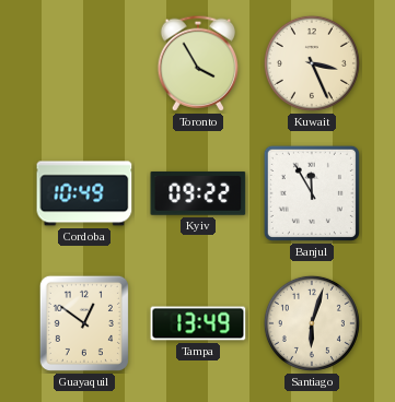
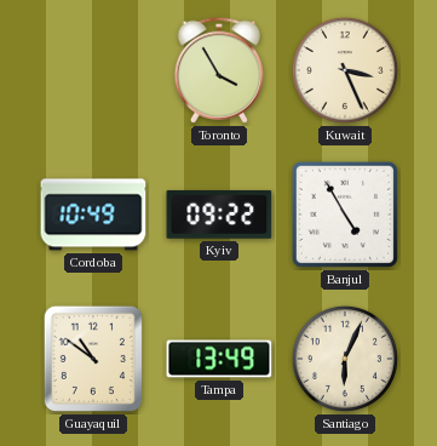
Banjul: 11:55 -> 4:55 (345, 215)
Guayaquil: 12:51 -> 10:51 (93, 359)
Santiago: 6:03 -> 6:04 (345, 359)
